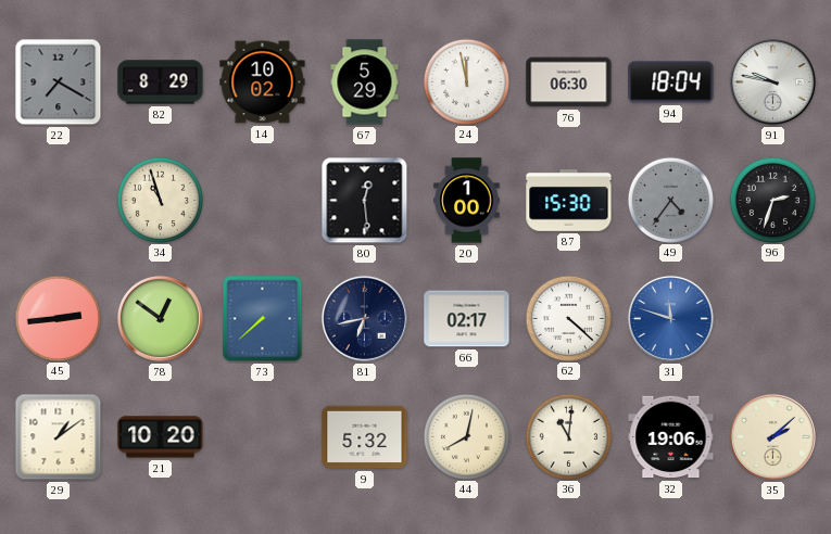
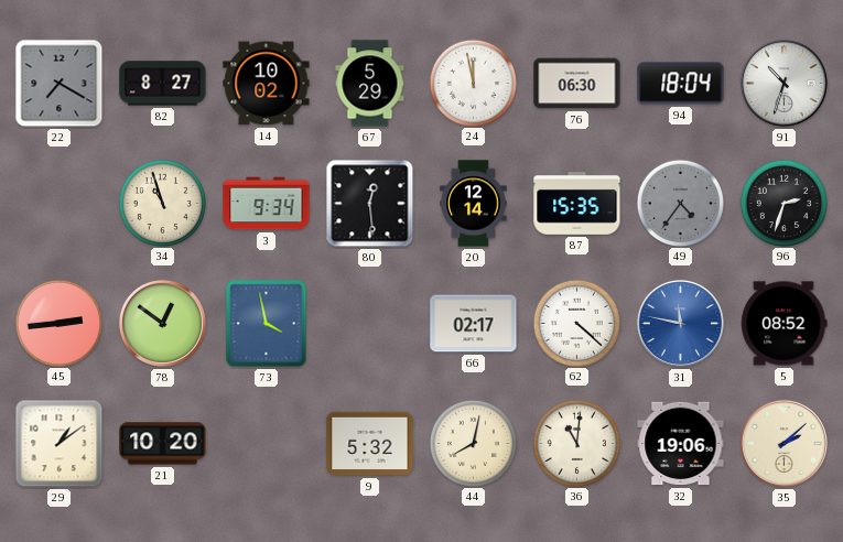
82: 8:29 -> 8:27 (163, 84)
91: 9:47 -> 10:33 (783, 83)
3: none -> 9:34 (267, 204)
20: 1:00 -> 12:14 (474, 204)
87: 15:30 -> 15:35 (577, 204)
73: 7:38 -> 3:58 (267, 324)
81: 6:43 -> none (364, 318)
31: 11:48 -> 11:47 (680, 323)
5: none -> 08:52 (785, 324)
